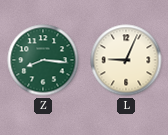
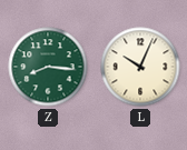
L: 9:04 -> 10:04 (140, 67)
